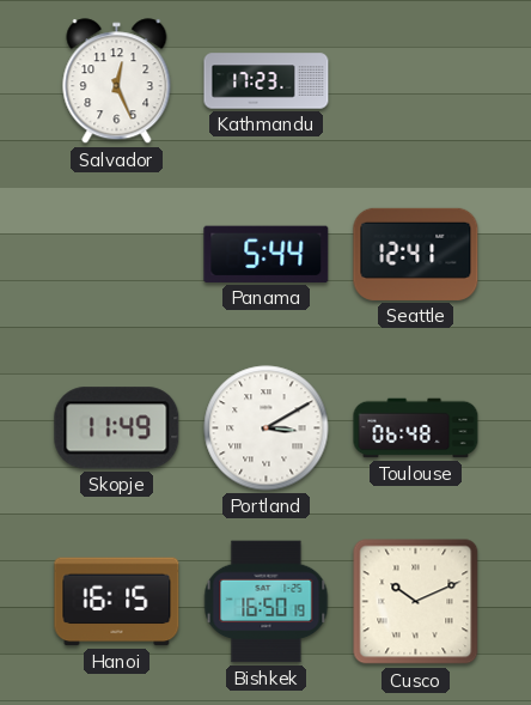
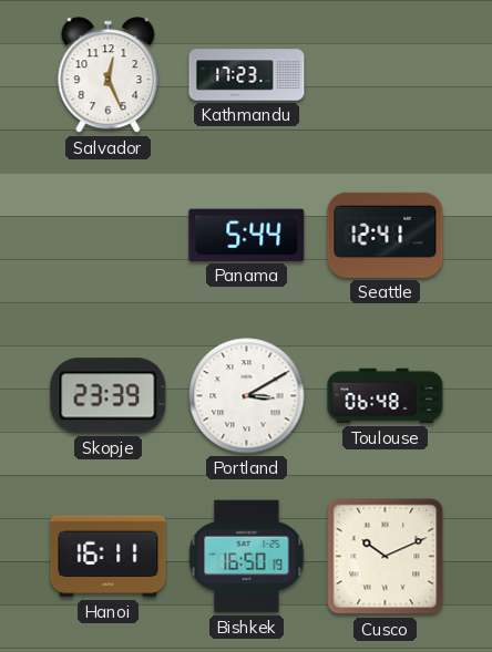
Skopje: 11:49 -> 23:39 (109, 396)
Hanoi: 16:15 -> 16:11 (109, 557)
